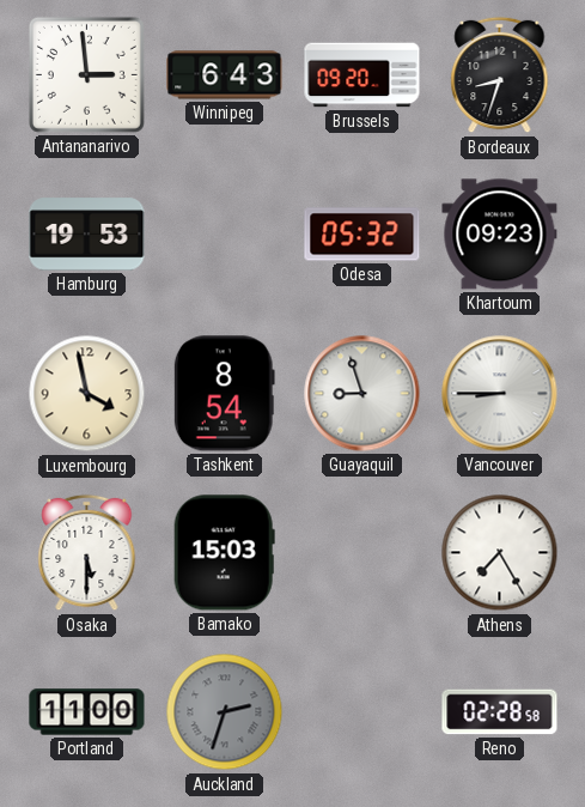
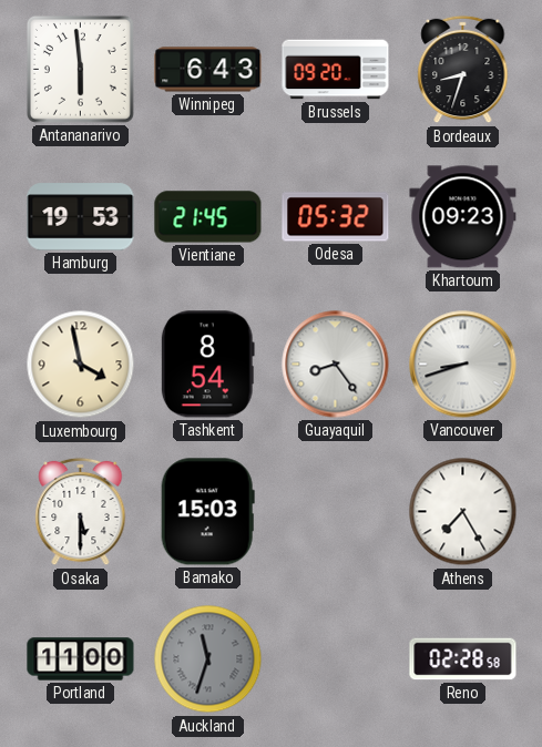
Antananarivo: 2:59 -> 5:59 (80, 69)
Vientiane: none -> 21:45 (208, 217)
Guayaquil: 8:57 -> 8:24 (336, 365)
Vancouver: 8:45 -> 8:42 (463, 365)
Auckland: 2:33 -> 11:33 (208, 659)
